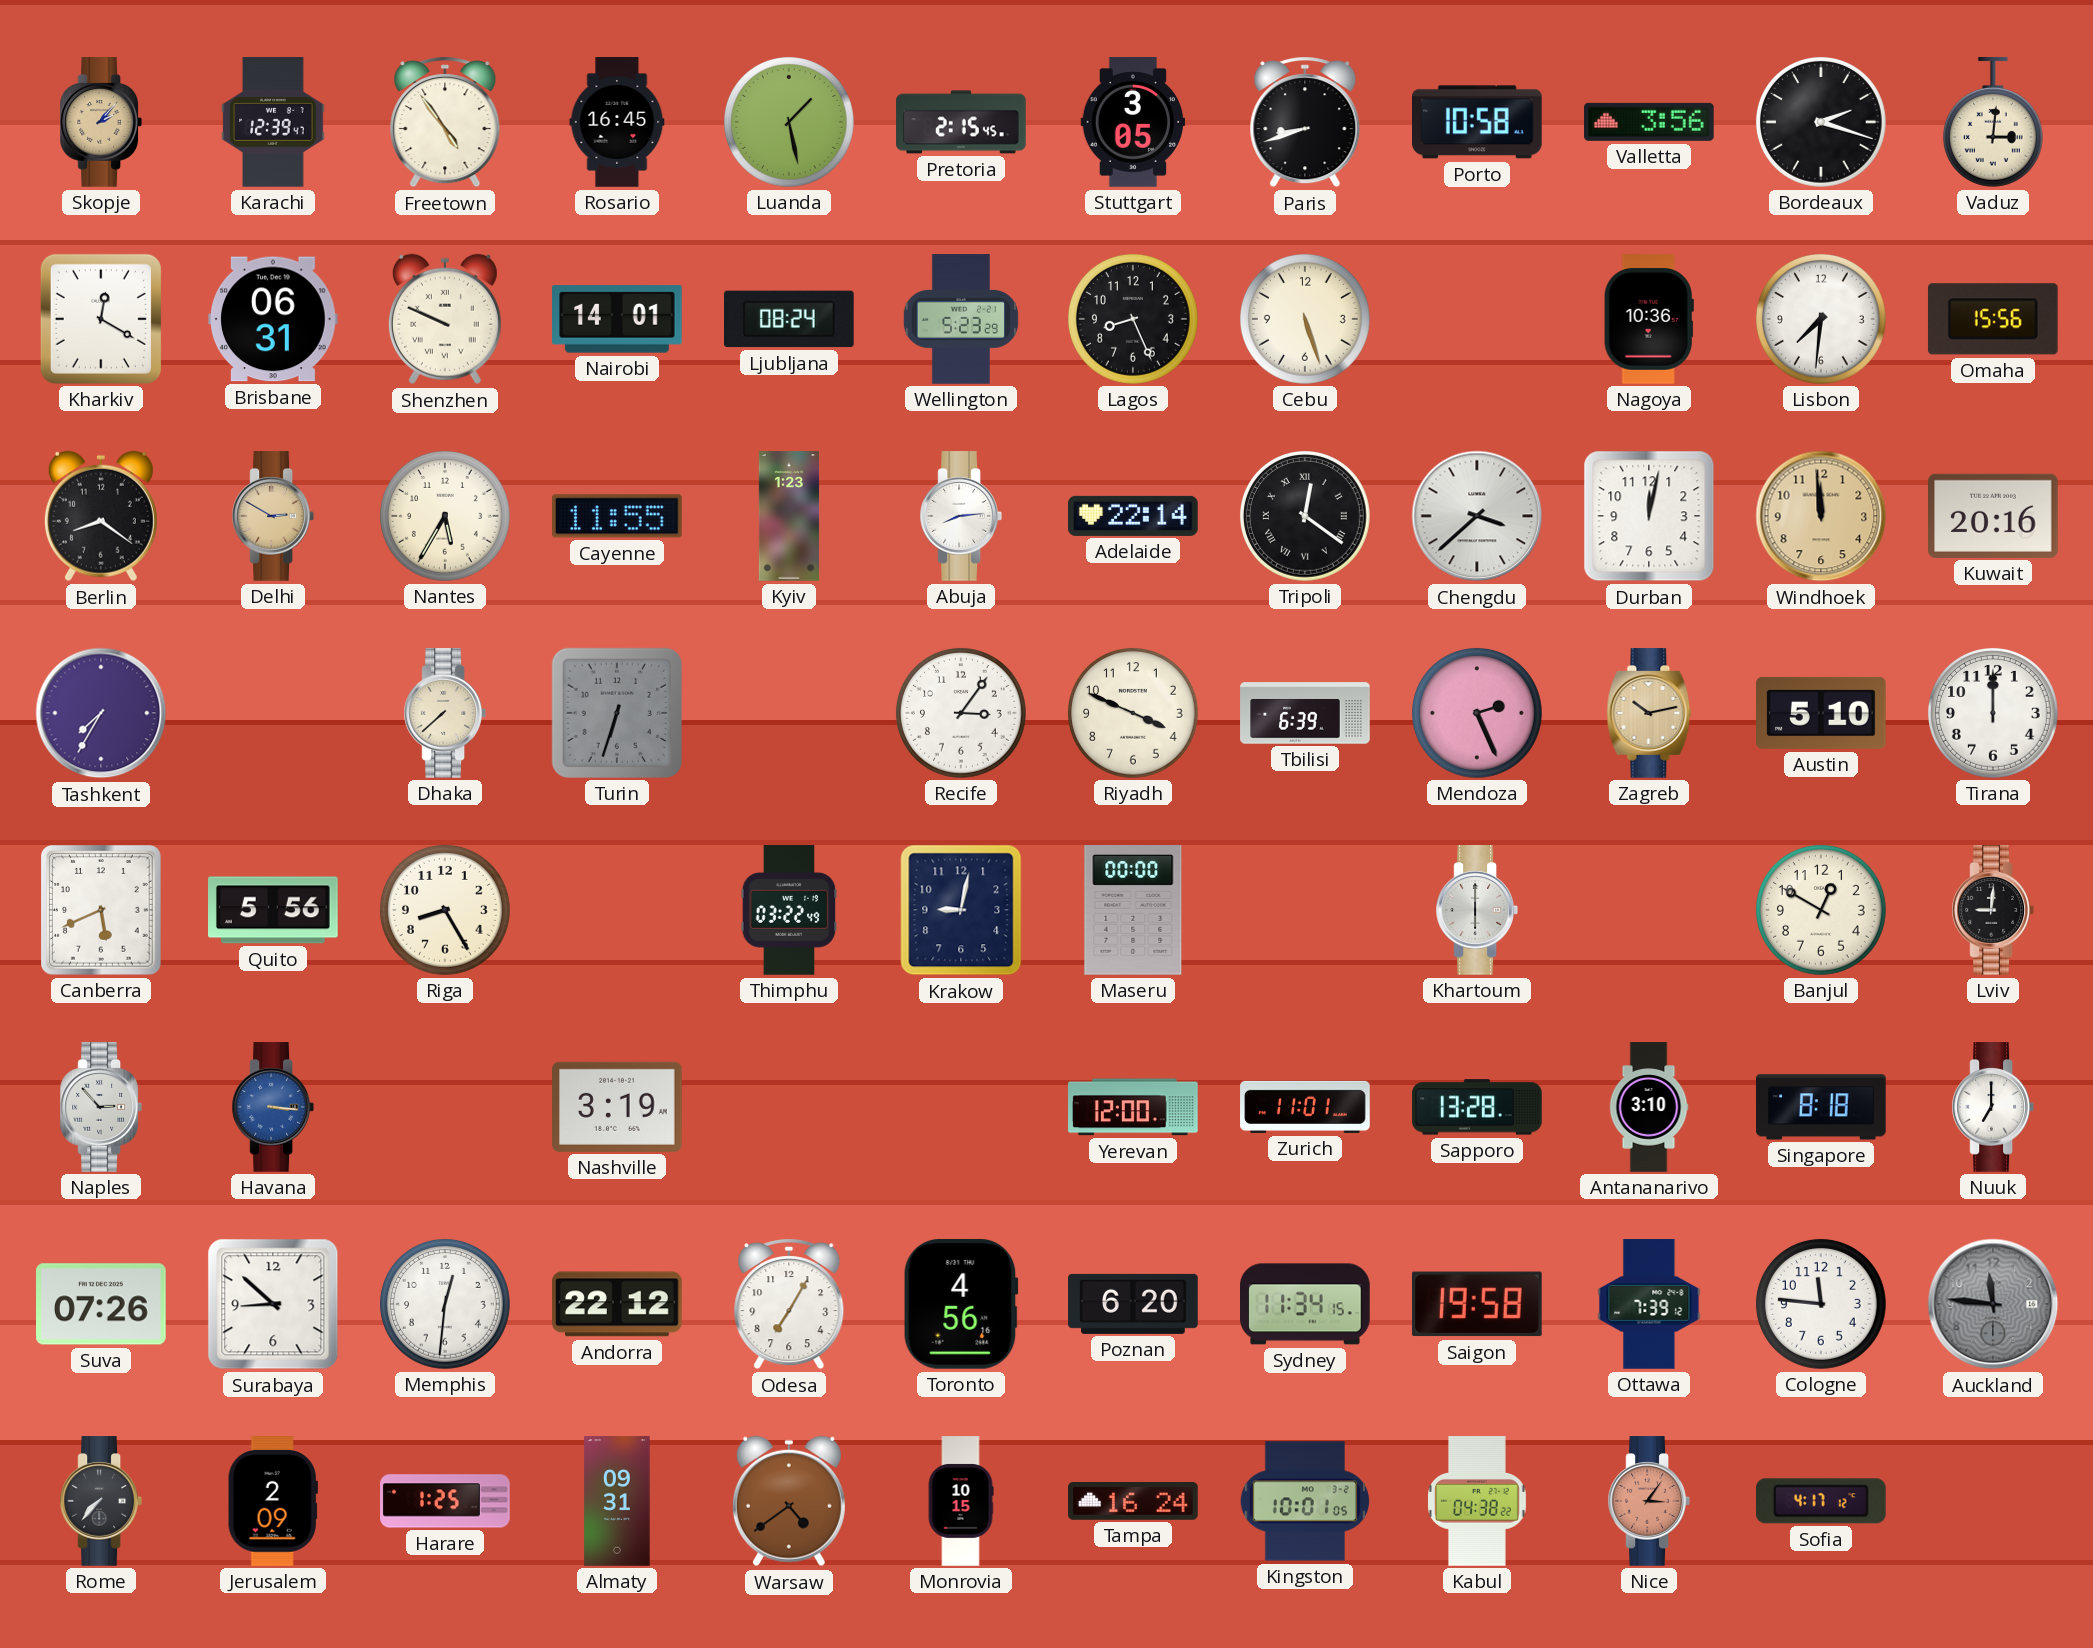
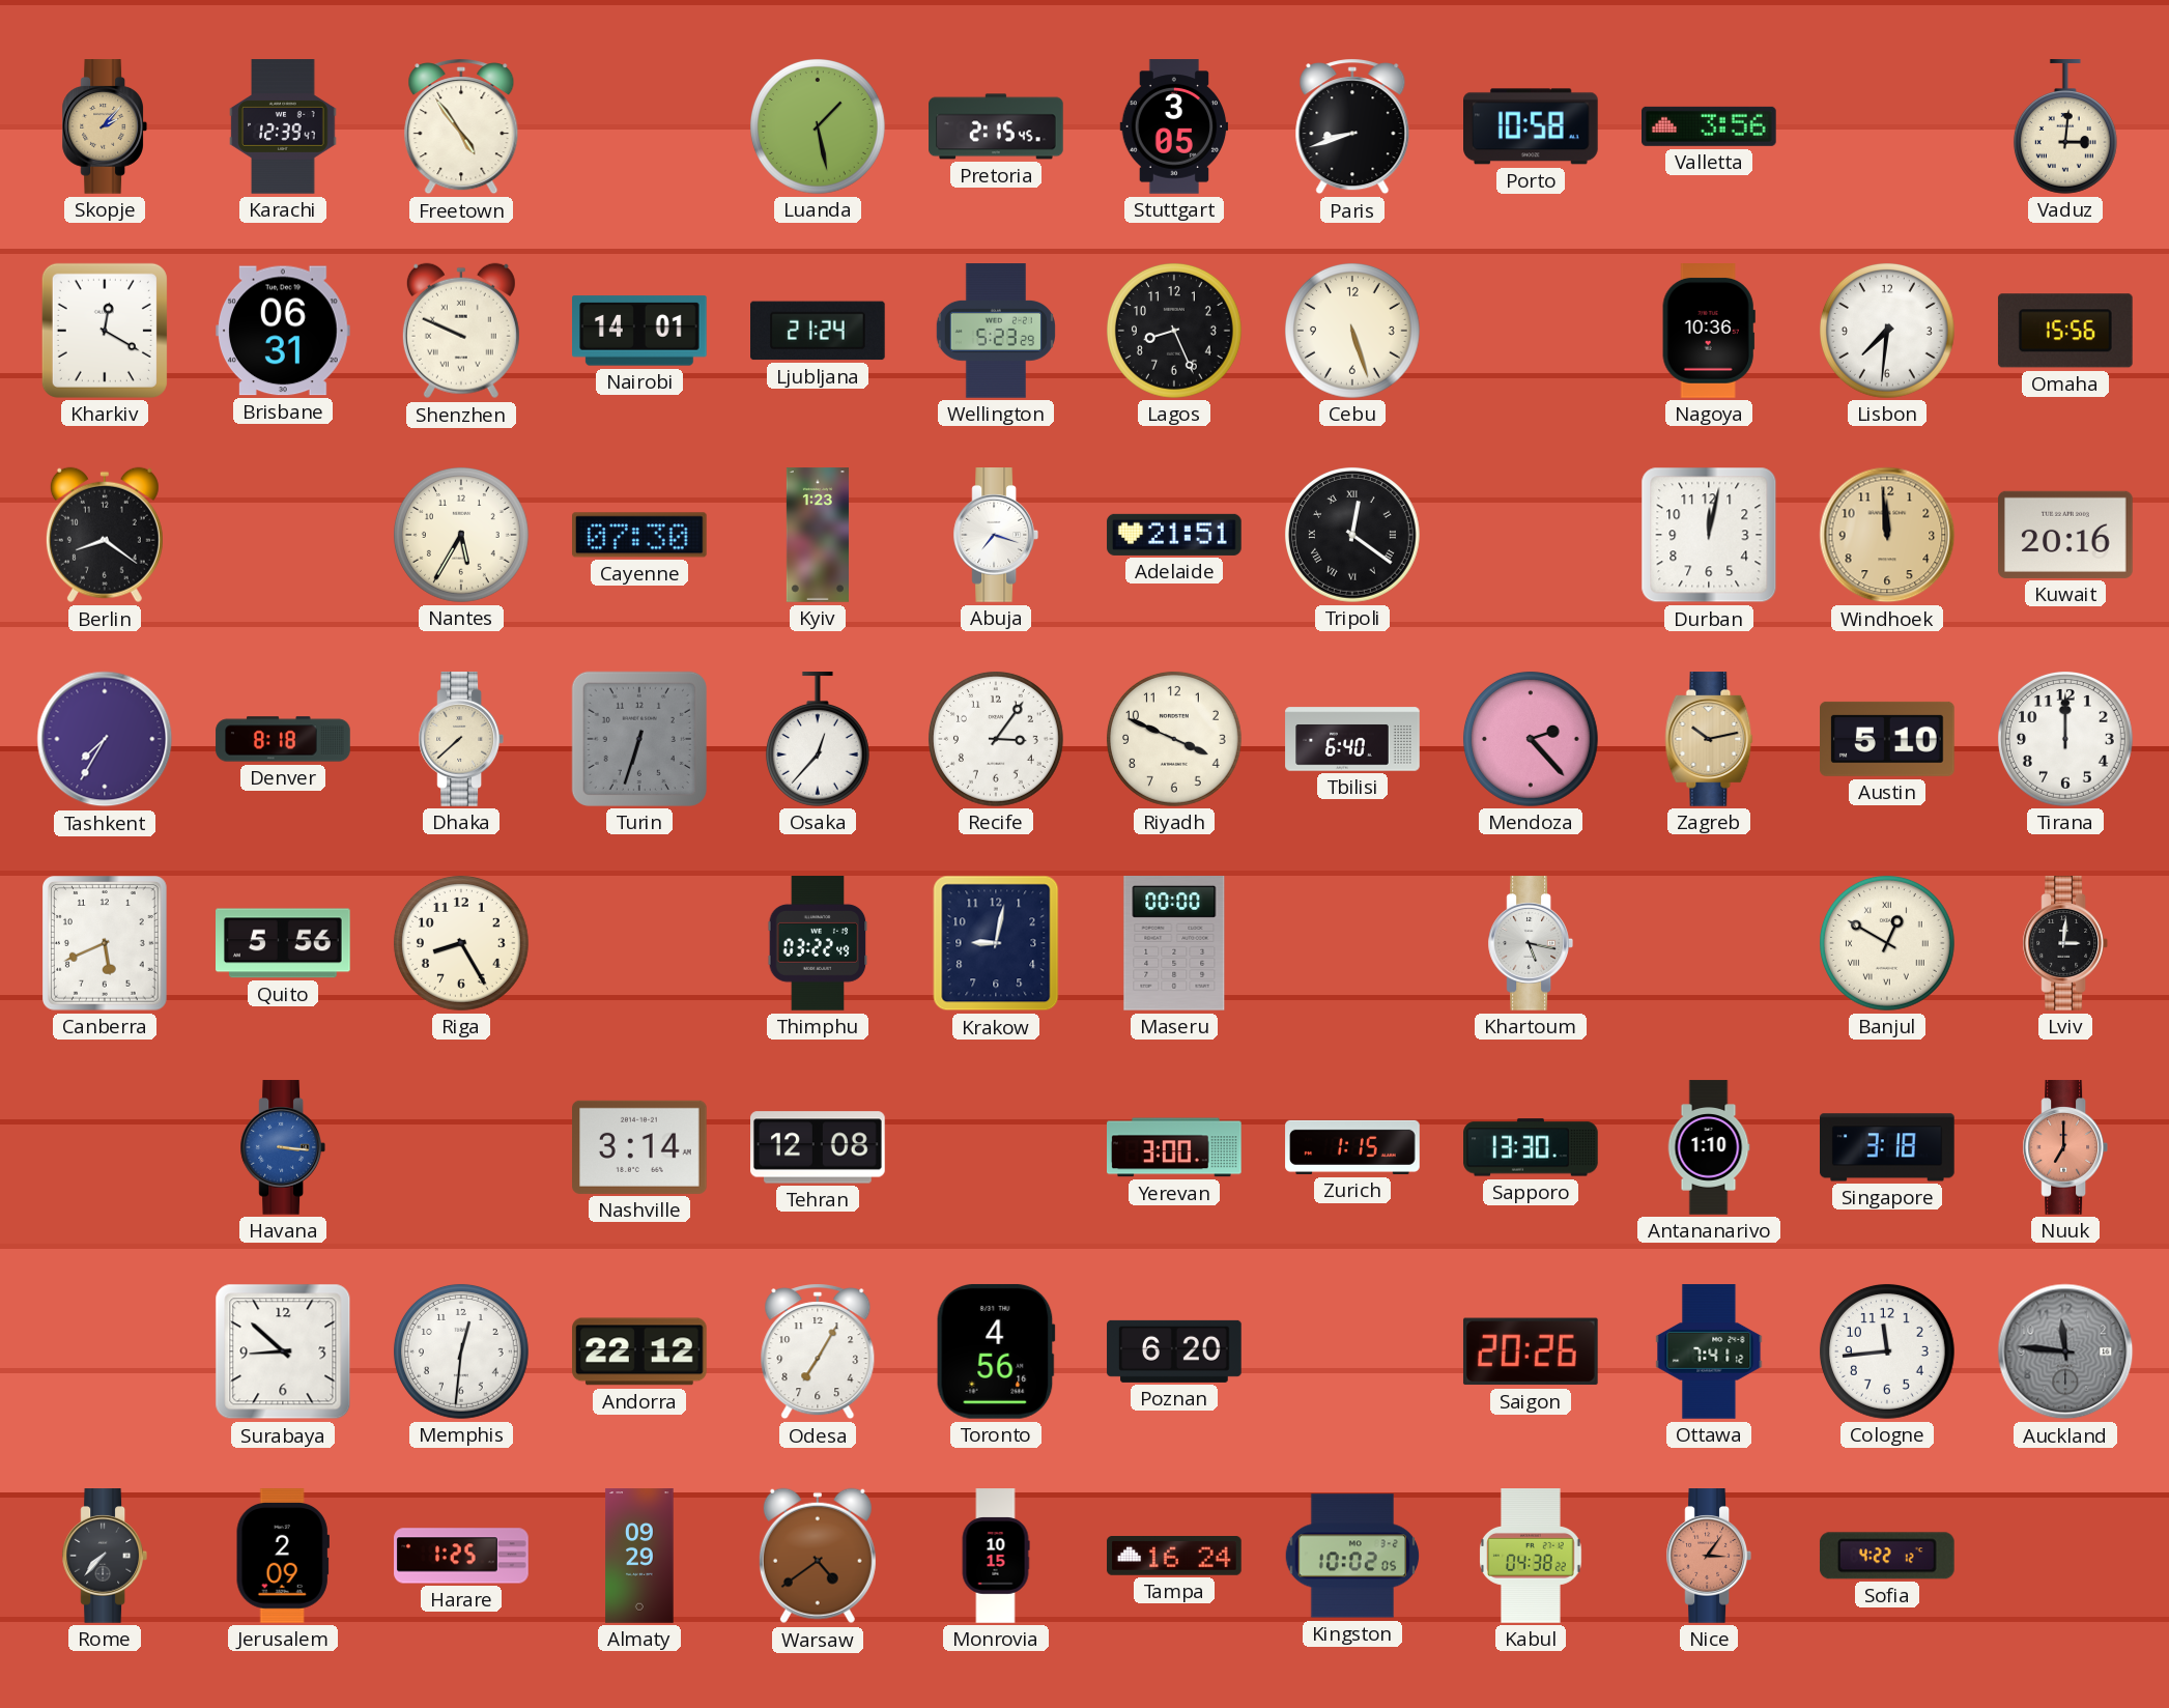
Rosario: 16:45 -> none (617, 122)
Bordeaux: 2:18 -> none (1821, 122)
Ljubljana: 08:24 -> 21:24 (819, 331)
Delhi: 2:50 -> none (272, 516)
Cayenne: 11:55 -> 07:30 (640, 535)
Abuja: 8:14 -> 7:18 (995, 535)
Adelaide: 22:14 -> 21:51 (1174, 535)
Chengdu: 3:38 -> none (1477, 516)
Denver: none -> 8:18 (283, 739)
Osaka: none -> 12:37 (818, 739)
Tbilisi: 6:39 -> 6:40 (1352, 739)
Mendoza: 2:26 -> 2:23 (1531, 739)
Khartoum: 6:00 -> 5:17 (1530, 943)
Banjul numerals: Arabic -> Roman (1887, 943)
Lviv: 9:01 -> 3:01 (2064, 943)
Naples: 2:53 -> none (100, 1107)
Nashville: 3:19 -> 3:14 (640, 1147)
Tehran: none -> 12:08 (819, 1147)
Yerevan: 12:00 -> 3:00 (1175, 1147)
Zurich: 11:01 -> 1:15 (1352, 1147)
Sapporo: 13:28 -> 13:30 (1531, 1147)
Antananarivo: 3:10 -> 1:10 (1709, 1147)
Singapore: 8:18 -> 3:18 (1888, 1147)
Nuuk dial: white -> salmon (2064, 1147)
Suva: 07:26 -> none (102, 1304)
Sydney: 11:34 -> none (1306, 1304)
Saigon: 19:58 -> 20:26 (1531, 1351)
Ottawa: 7:39 -> 7:41 (1709, 1351)
Cologne: 11:46 -> 11:44 (1887, 1351)
Almaty: 09:31 -> 09:29 (639, 1556)
Kingston: 10:01 -> 10:02 (1351, 1556)
Sofia: 4:17 -> 4:22 (1887, 1556)
